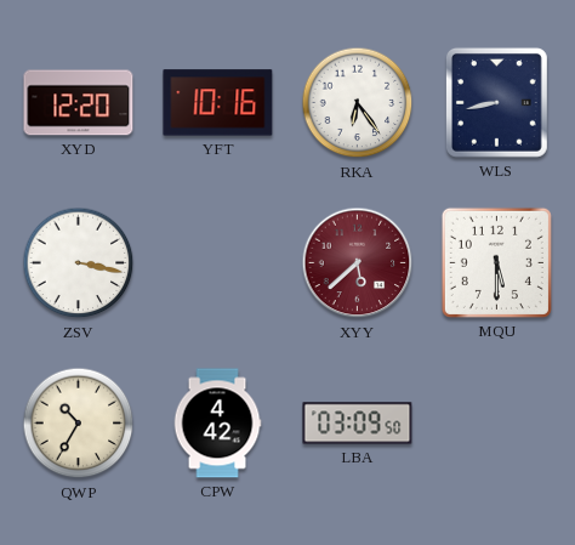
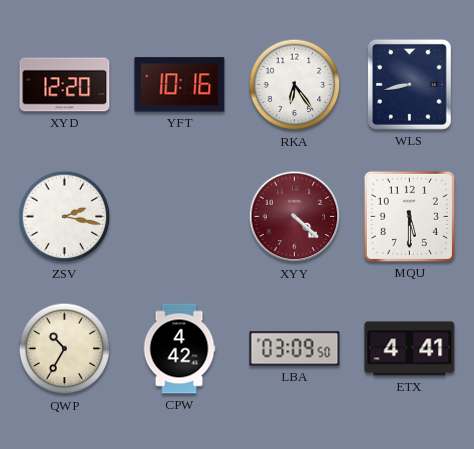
ZSV: 3:17 -> 2:17 (65, 217)
XYY: 5:38 -> 4:22 (295, 217)
ETX: none -> 4:41 (410, 349)
